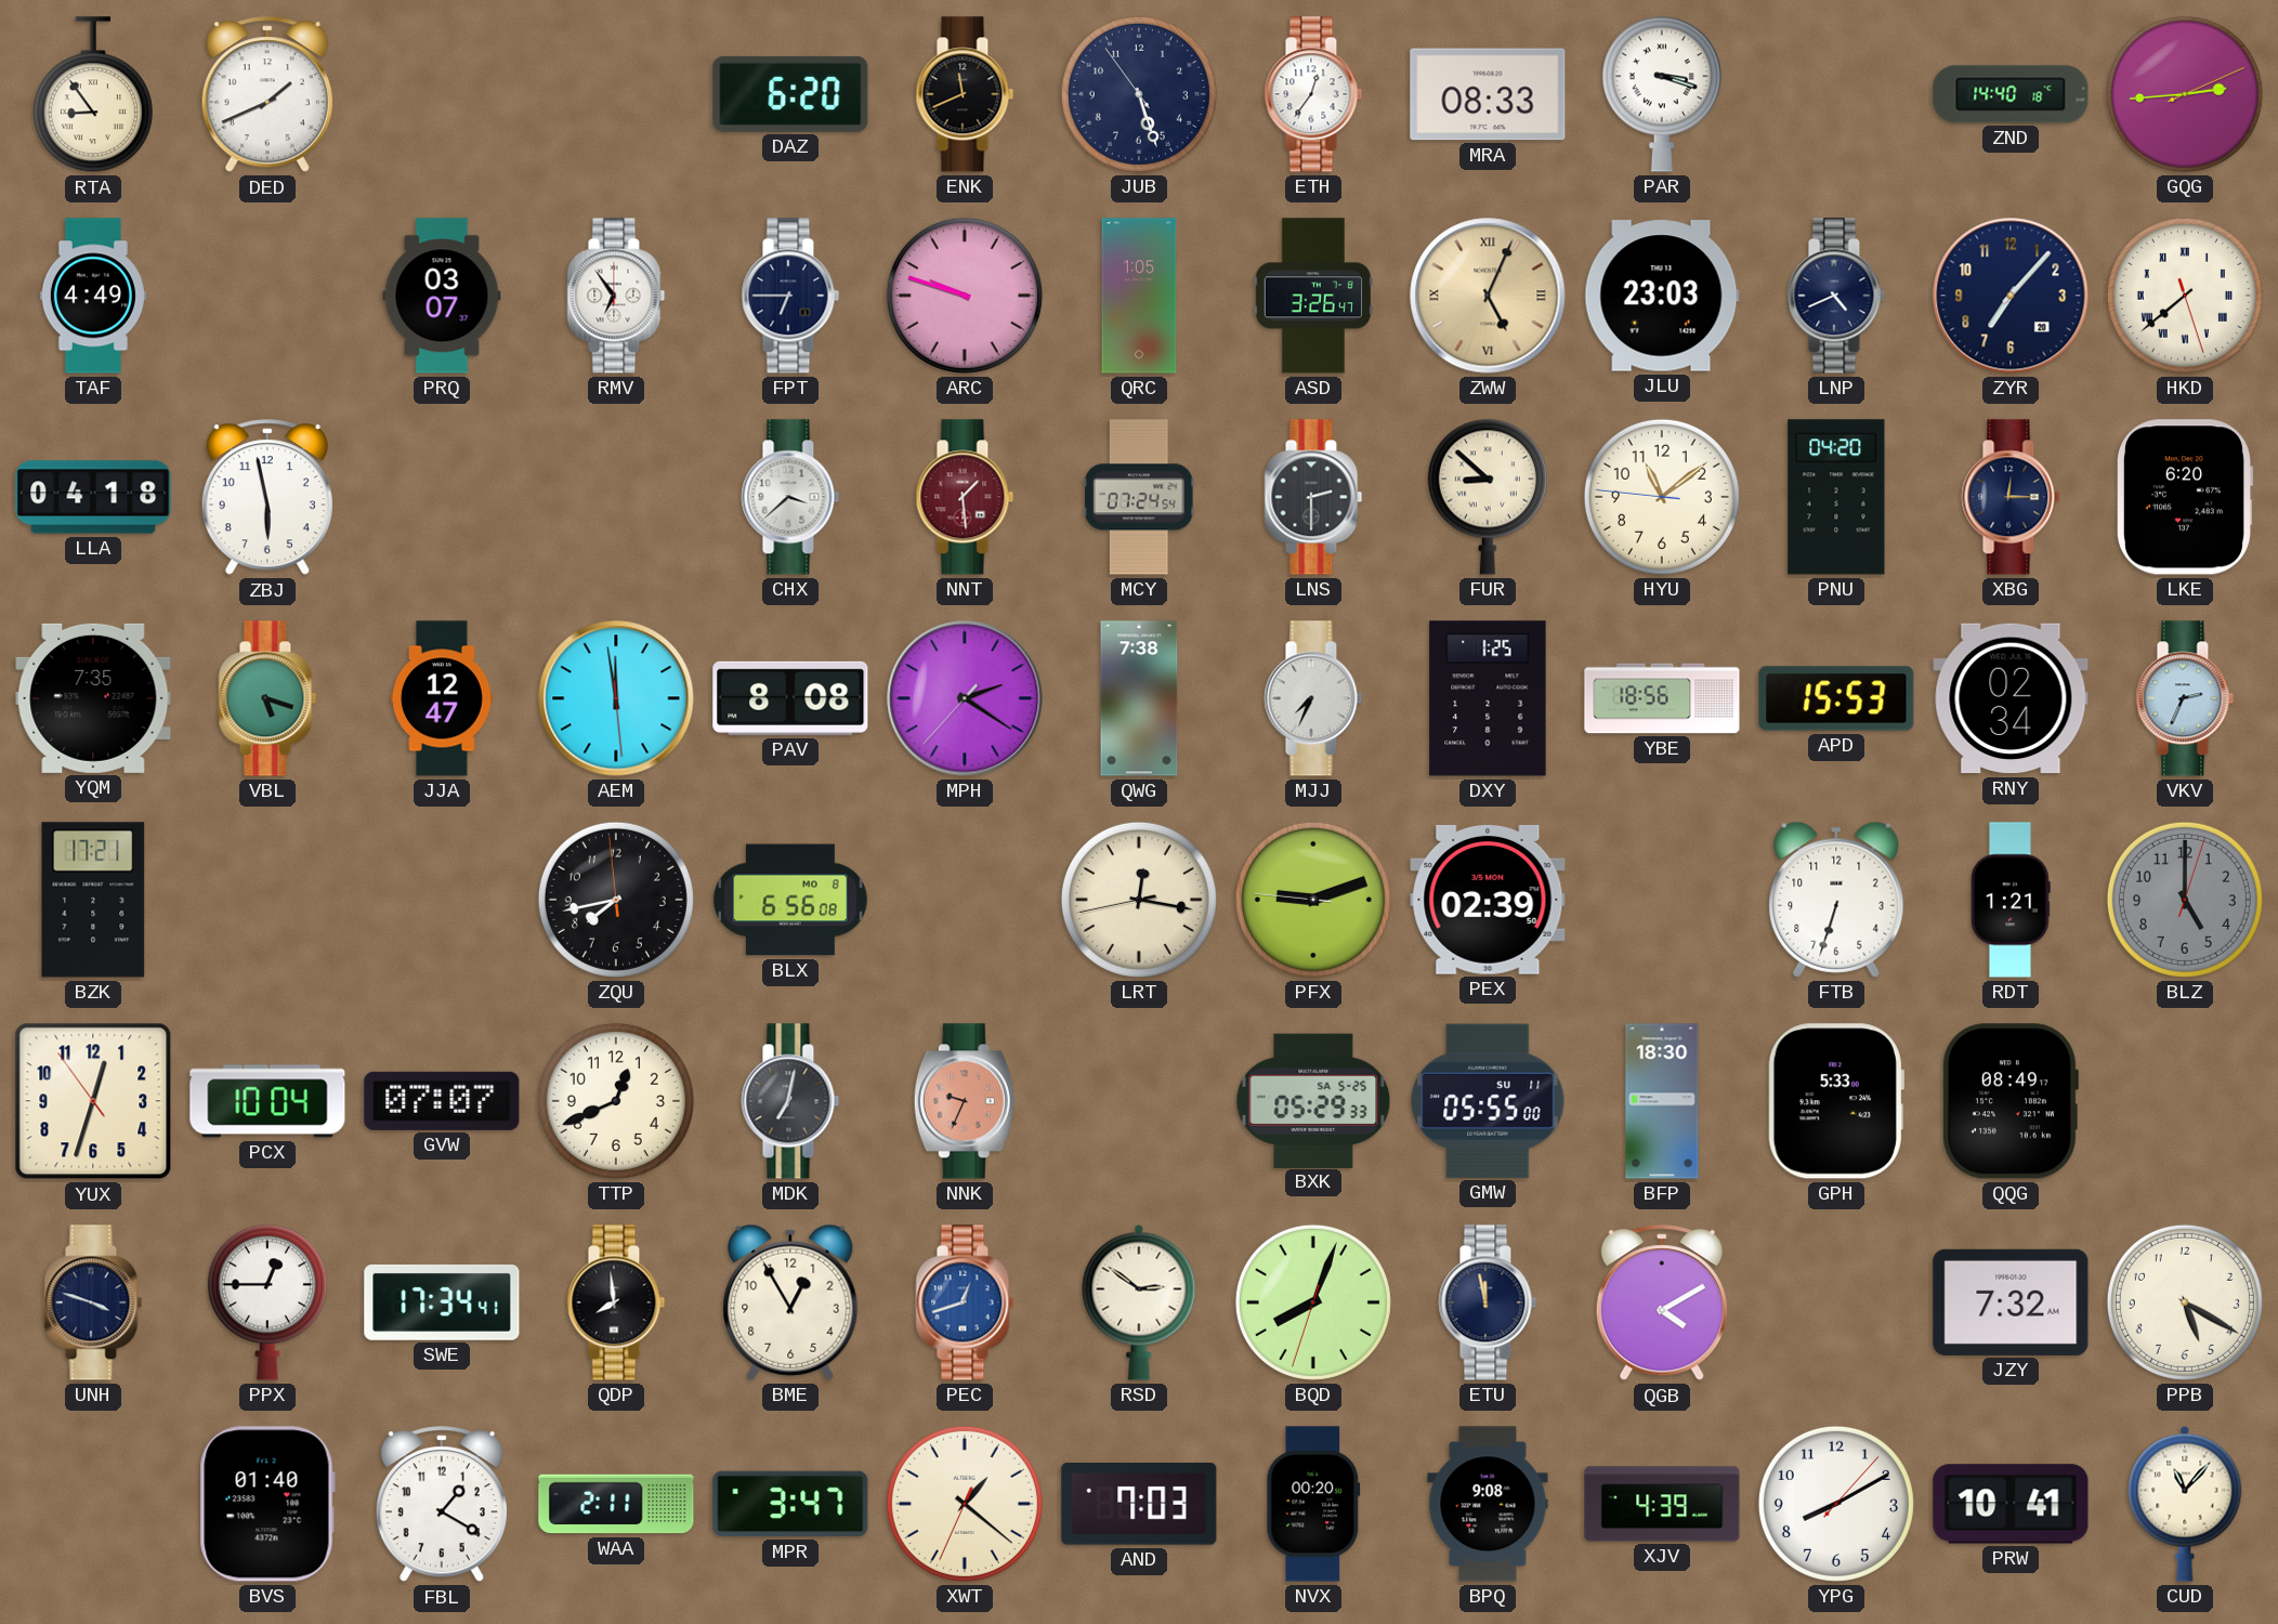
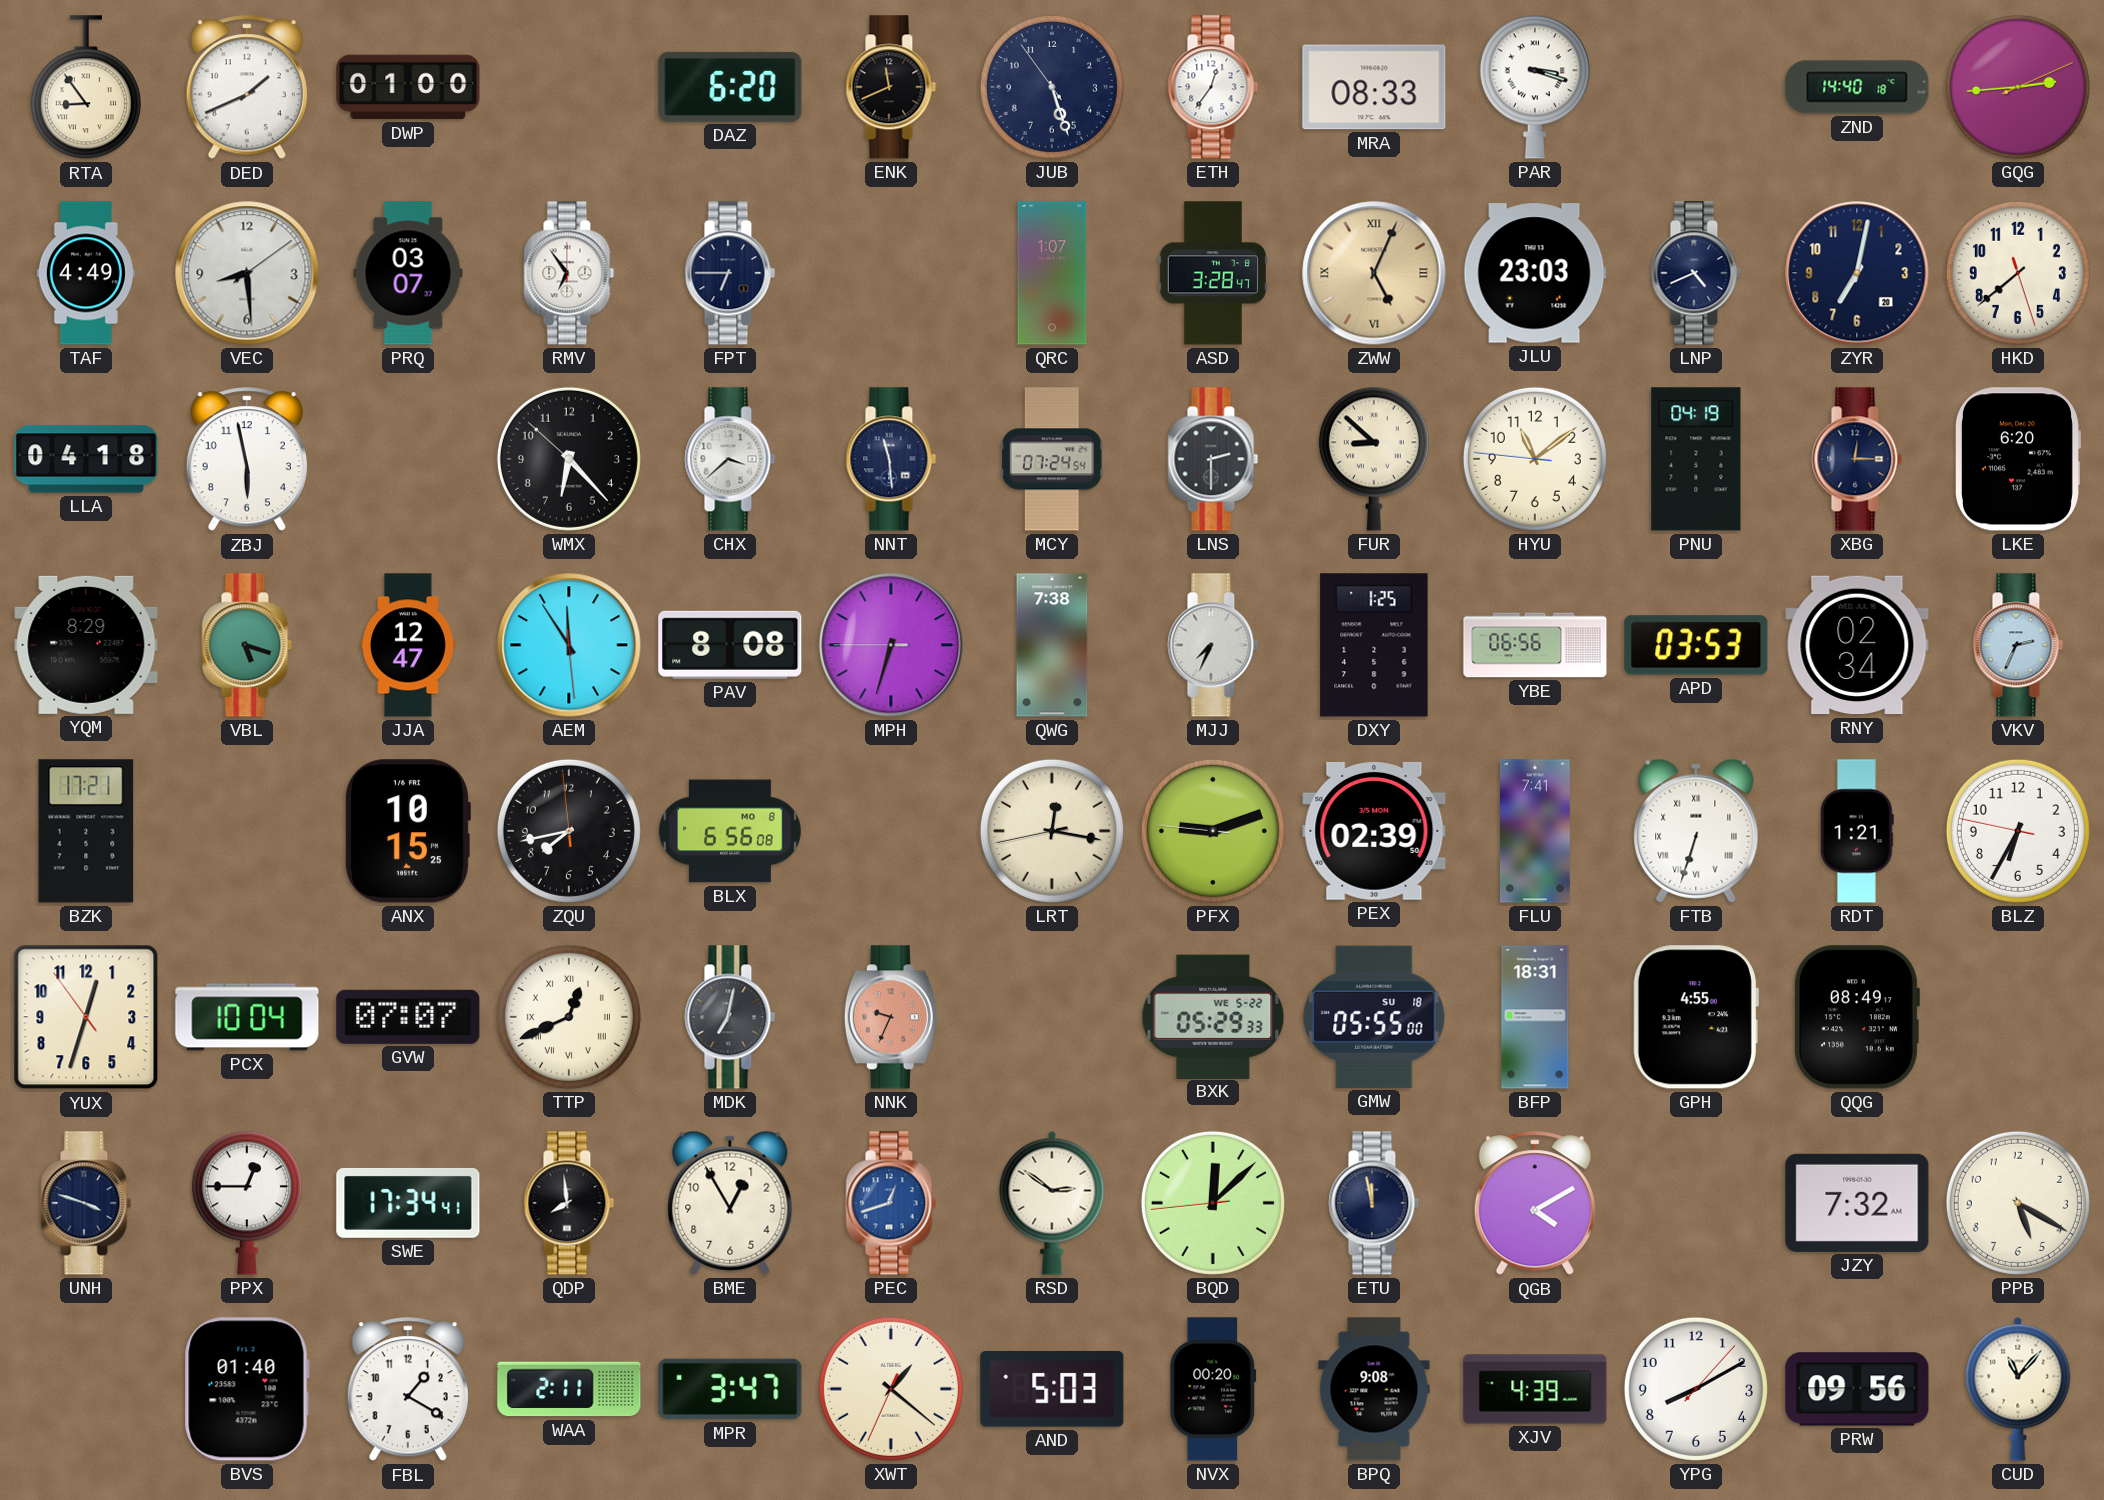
DWP: none -> 01:00 (408, 87)
VEC: none -> 8:29 (247, 273)
ARC: 9:48 -> none (965, 296)
QRC: 1:05 -> 1:07 (1052, 273)
ASD: 3:26 -> 3:28 (1213, 273)
ZYR: 7:07 -> 7:02 (1857, 273)
HKD numerals: Roman -> Arabic (2018, 273)
WMX: none -> 6:22 (569, 459)
NNT: 1:29 -> 11:29 (891, 459)
NNT dial: burgundy -> navy (891, 459)
PNU: 04:20 -> 04:19 (1696, 459)
YQM: 7:35 -> 8:29 (86, 645)
AEM: 11:58 -> 11:54 (569, 645)
MPH: 2:20 -> 6:32 (891, 645)
YBE: 18:56 -> 06:56 (1535, 645)
APD: 15:53 -> 03:53 (1696, 645)
ANX: none -> 10:15 (407, 831)
FLU: none -> 7:41 (1535, 831)
FTB numerals: Arabic -> Roman (1696, 831)
BLZ: 5:00 -> 6:34 (2018, 831)
BLZ dial: grey -> white (2018, 831)
TTP numerals: Arabic -> Roman (569, 1017)
BXK date: SA 5-25 -> WE 5-22 (1213, 1016)
GMW date: SU 11 -> SU 18 (1374, 1017)
BFP: 18:30 -> 18:31 (1535, 1017)
GPH: 5:33 -> 4:55 (1696, 1017)
BQD: 8:03 -> 12:07 (1213, 1203)
AND: 7:03 -> 5:03 (1052, 1390)
PRW: 10:41 -> 09:56 (1857, 1389)
